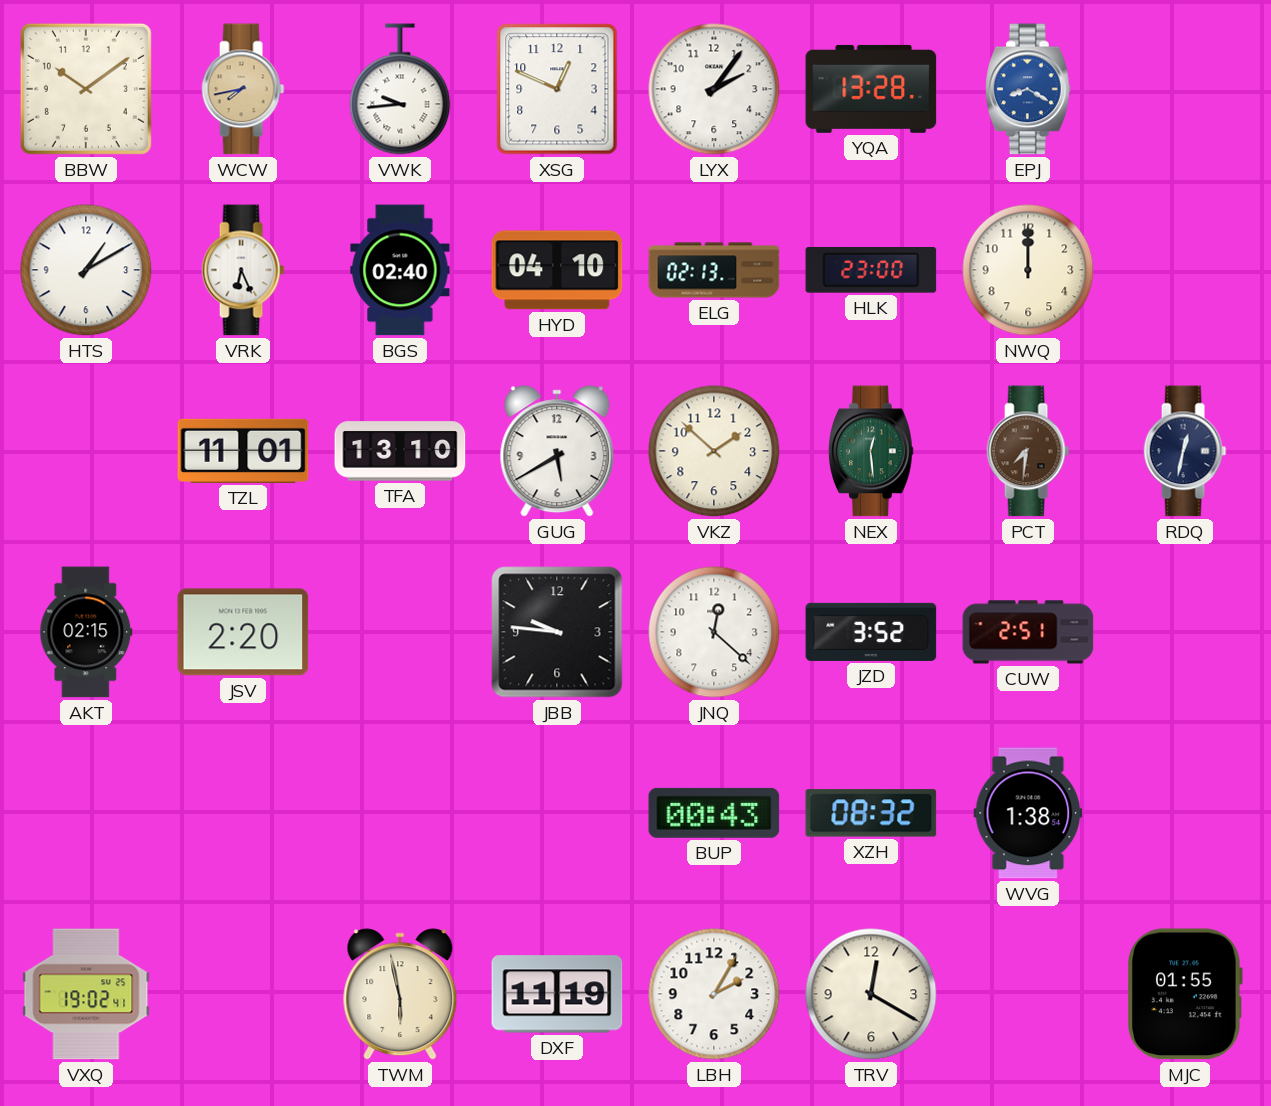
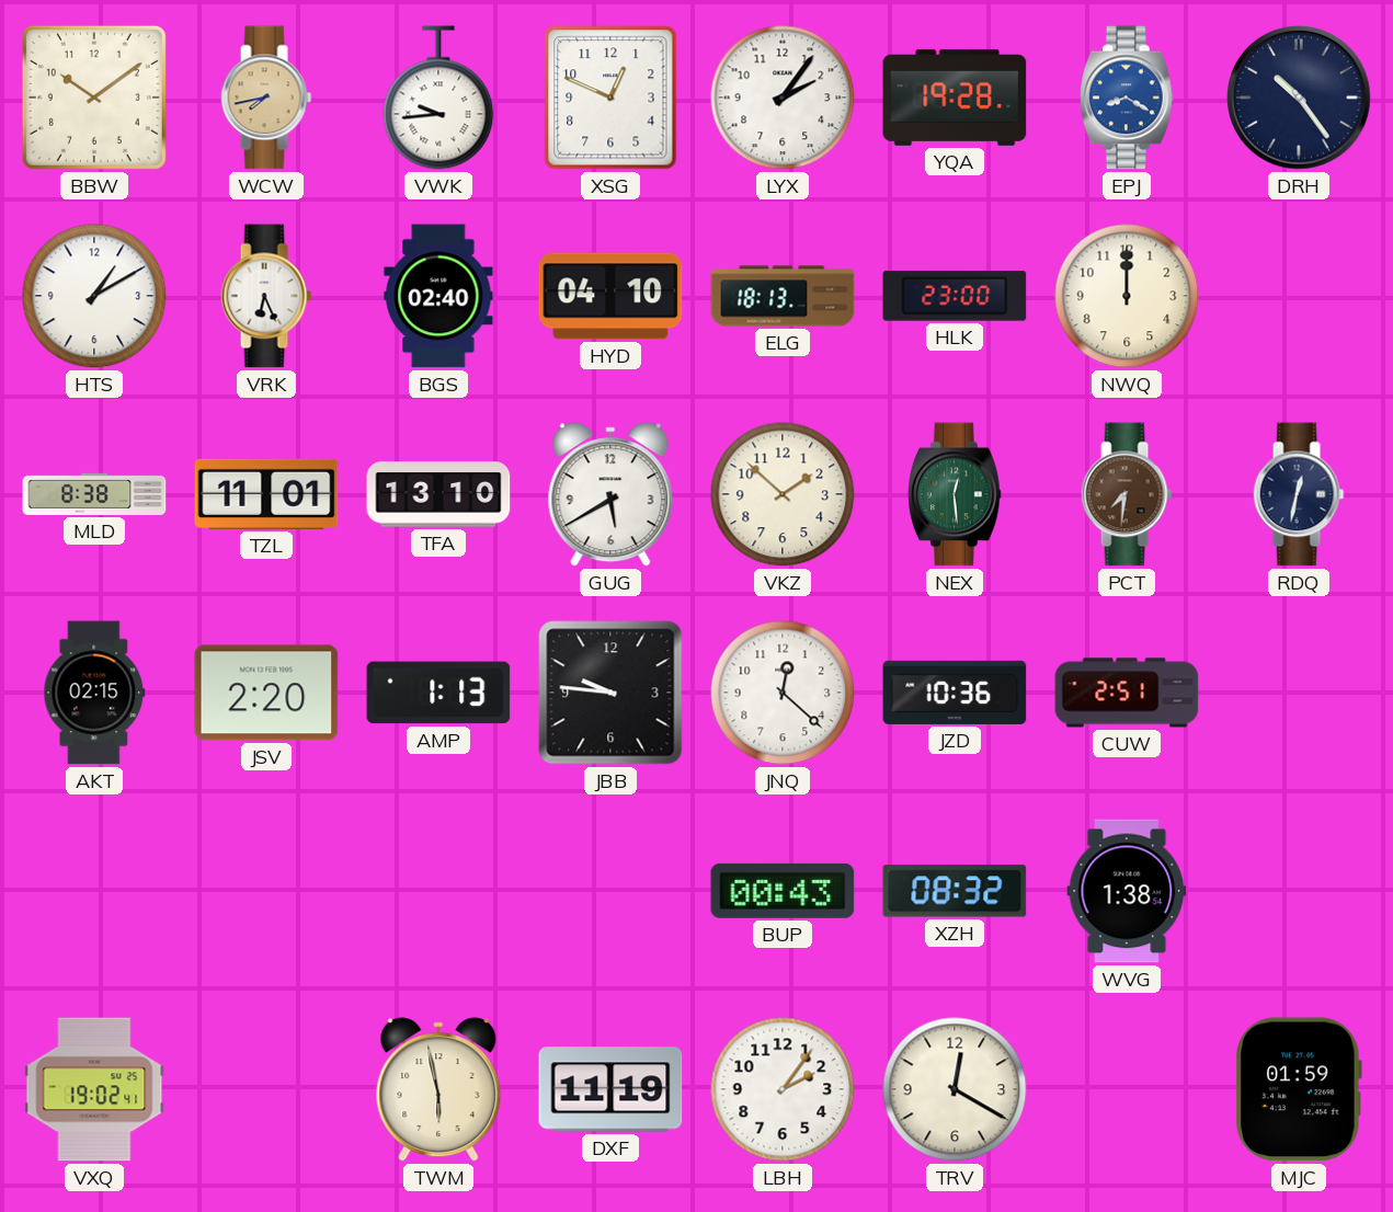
YQA: 13:28 -> 19:28 (955, 98)
DRH: none -> 10:24 (1299, 98)
ELG: 02:13 -> 18:13 (783, 296)
MLD: none -> 8:38 (94, 494)
AMP: none -> 1:13 (438, 693)
JZD: 3:52 -> 10:36 (955, 693)
LBH: 2:05 -> 2:06 (783, 1089)
MJC: 01:55 -> 01:59 (1299, 1089)
